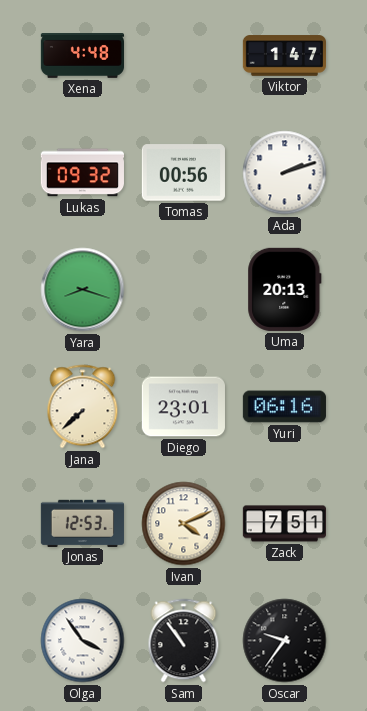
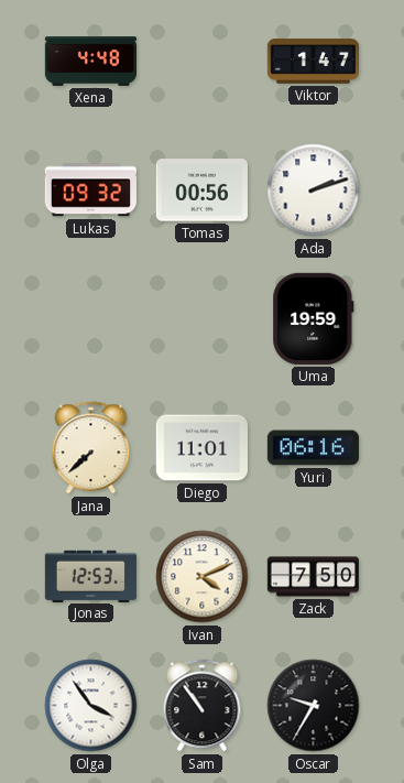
Yara: 8:18 -> none (83, 290)
Uma: 20:13 -> 19:59 (314, 318)
Diego: 23:01 -> 11:01 (201, 448)
Zack: 7:51 -> 7:50 (313, 577)
Oscar: 9:36 -> 9:35 (314, 706)
